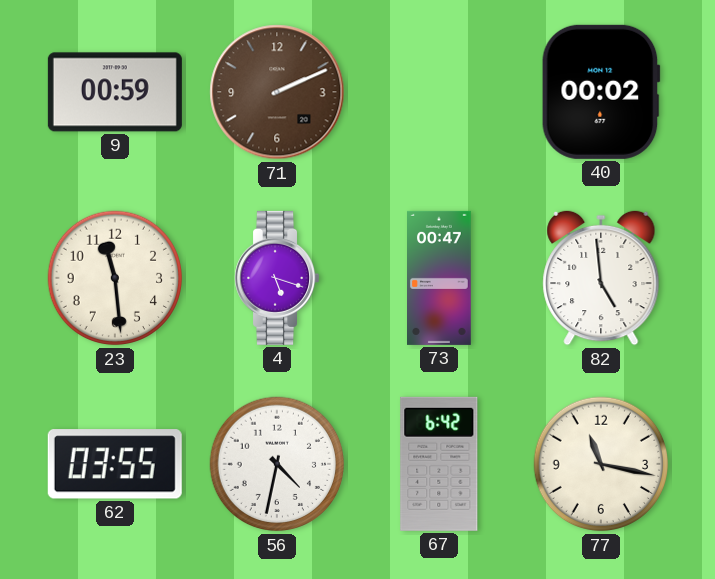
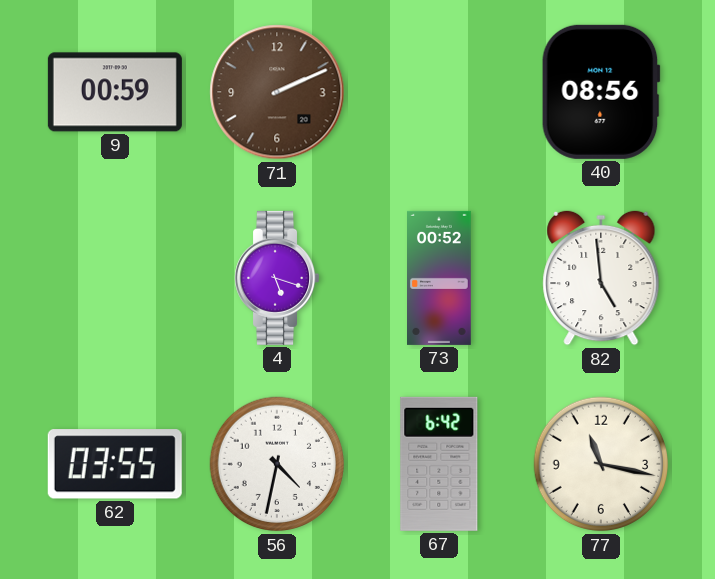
40: 00:02 -> 08:56 (601, 92)
23: 11:29 -> none (115, 278)
73: 00:47 -> 00:52 (440, 278)
